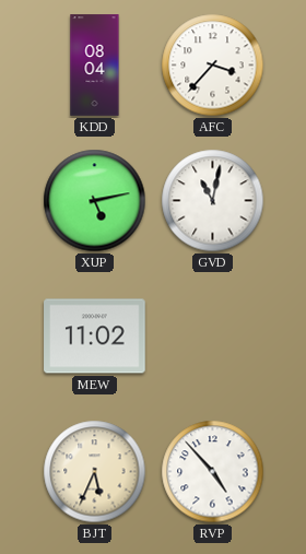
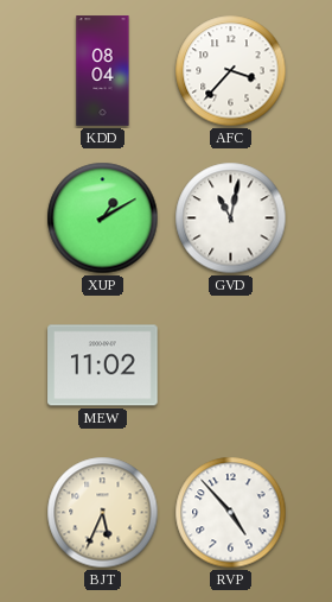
XUP: 5:13 -> 1:10 (103, 218)
